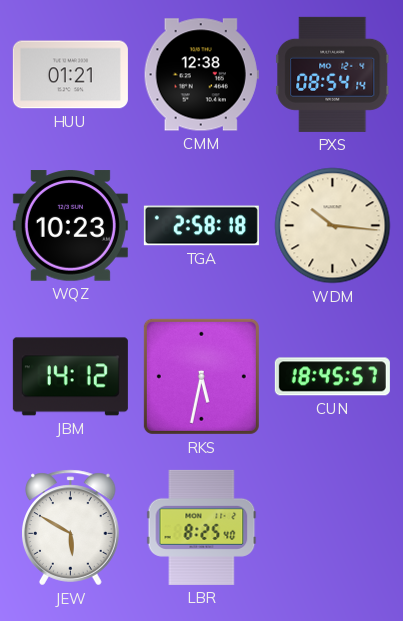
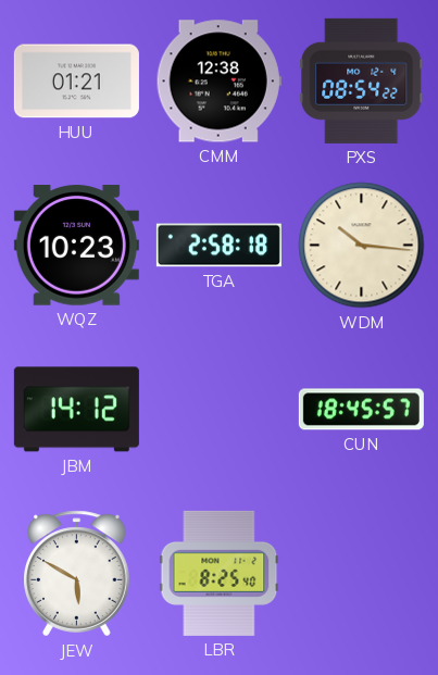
PXS: 08:54:14 -> 08:54:22 (362, 80)
RKS: 5:32 -> none (201, 376)
